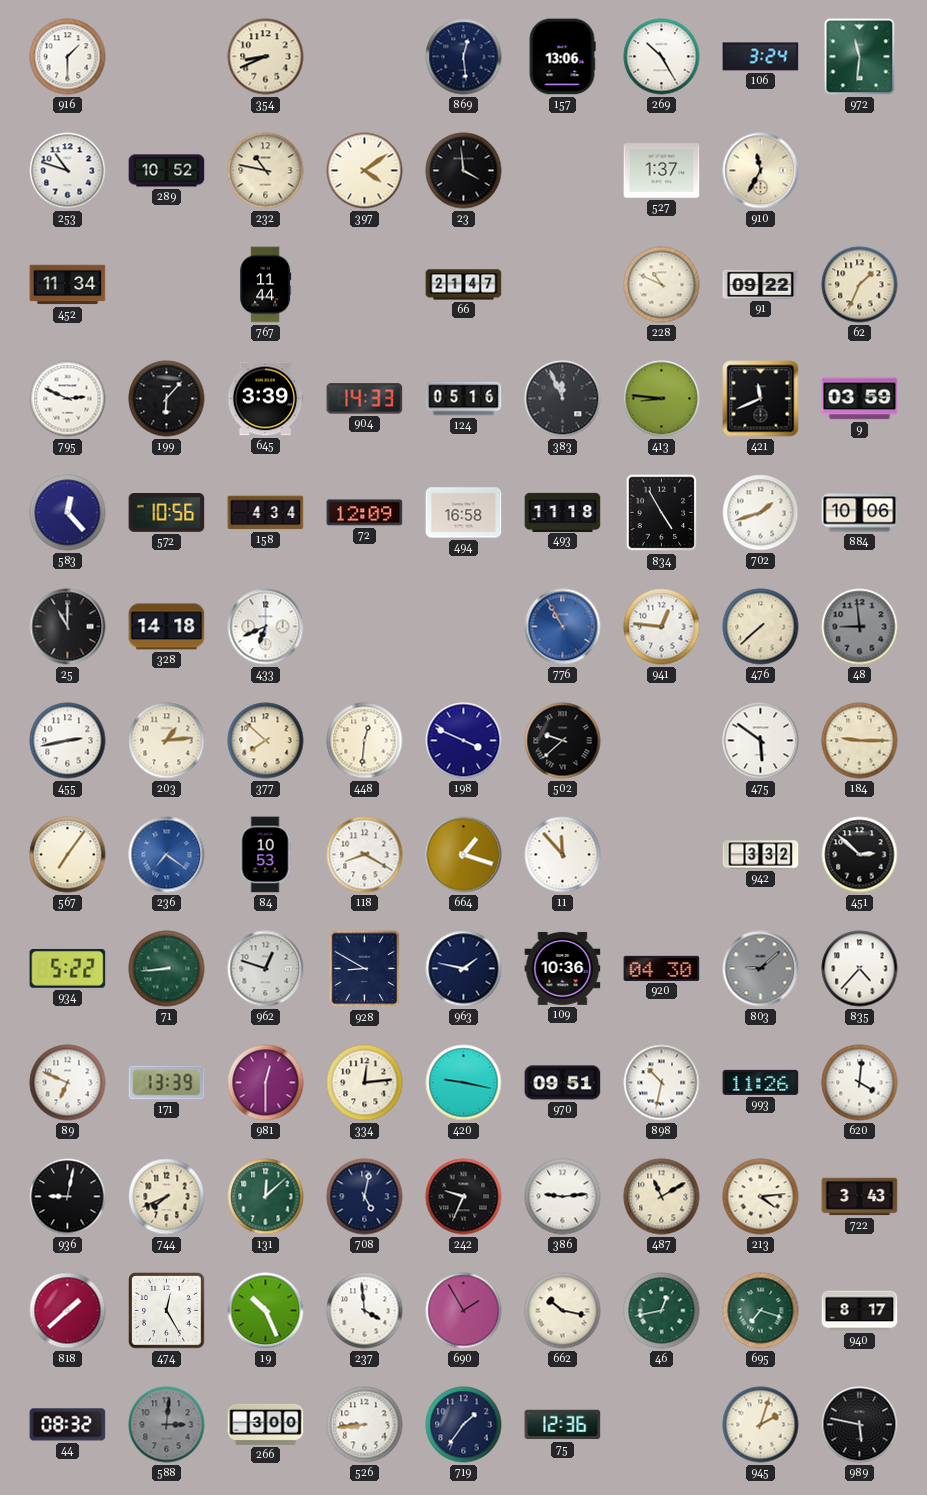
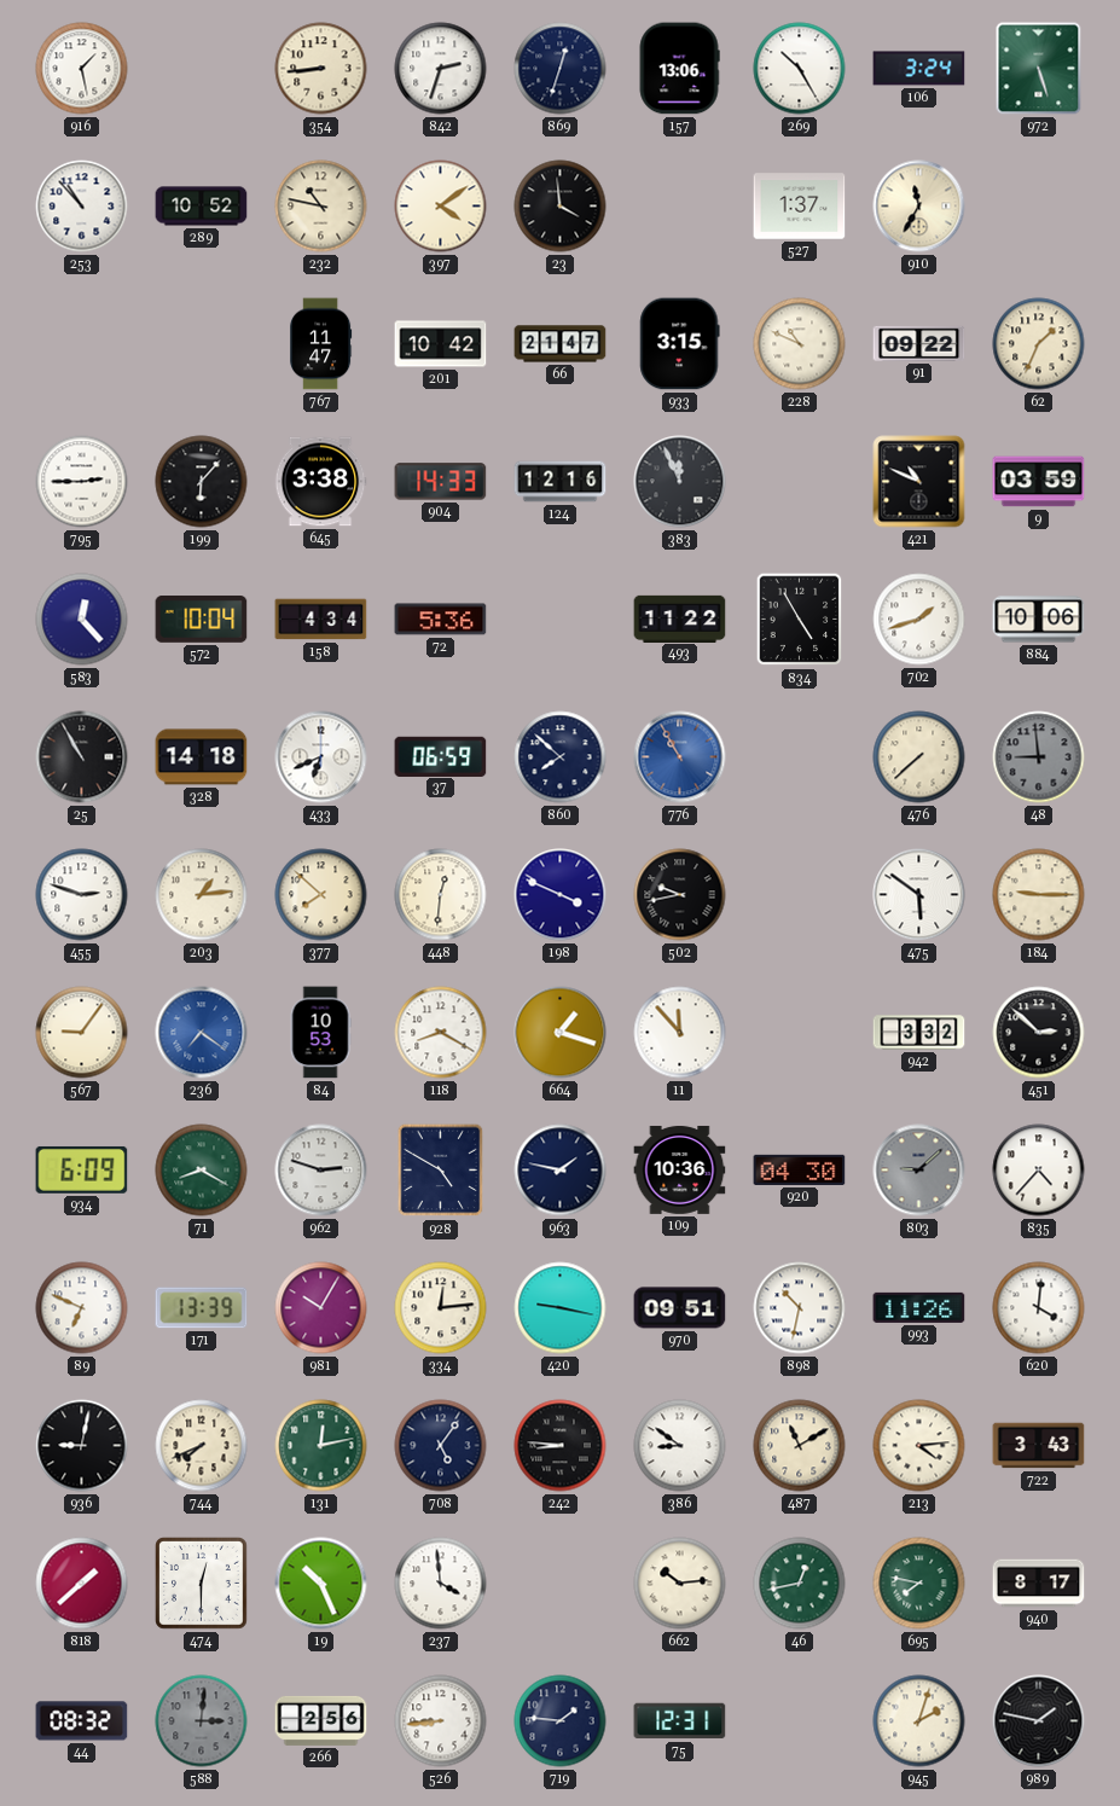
916: 1:30 -> 1:28 (82, 69)
354: 8:41 -> 8:44 (321, 69)
842: none -> 2:33 (441, 69)
869: 12:29 -> 12:33 (561, 69)
972: 11:31 -> 5:27 (1039, 69)
253: 10:48 -> 10:53 (82, 207)
452: 11:34 -> none (68, 285)
767: 11:44 -> 11:47 (321, 344)
201: none -> 10:42 (441, 344)
933: none -> 3:15 (680, 344)
795: 2:49 -> 2:45 (82, 482)
645: 3:39 -> 3:38 (320, 482)
124: 05:16 -> 12:16 (561, 482)
413: 8:46 -> none (662, 399)
421: 11:41 -> 10:49 (919, 482)
572: 10:56 -> 10:04 (202, 620)
72: 12:09 -> 5:36 (441, 620)
494: 16:58 -> none (464, 513)
493: 11:18 -> 11:22 (680, 619)
25: 11:00 -> 10:55 (82, 757)
37: none -> 06:59 (441, 756)
860: none -> 7:52 (561, 757)
941: 12:46 -> none (662, 627)
455: 2:43 -> 2:48 (82, 895)
502: 9:38 -> 9:43 (680, 895)
567: 7:06 -> 9:06 (82, 1033)
934: 5:22 -> 6:09 (82, 1171)
71: 8:44 -> 8:20 (202, 1171)
962: 12:48 -> 2:48 (321, 1171)
928: 8:50 -> 4:50 (441, 1171)
981: 12:30 -> 10:05 (321, 1308)
131: 12:08 -> 12:13 (321, 1446)
708: 5:02 -> 5:06 (441, 1446)
242: 9:34 -> 8:46 (561, 1446)
386: 9:14 -> 8:51 (680, 1446)
474: 12:25 -> 12:30 (202, 1584)
690: 1:55 -> none (464, 1311)
662: 10:17 -> 10:14 (680, 1584)
695: 7:18 -> 7:47 (919, 1584)
266: 3:00 -> 2:56 (321, 1720)
719: 1:36 -> 1:46 (561, 1721)
75: 12:36 -> 12:31 (680, 1721)
989: 5:47 -> 1:47 (1039, 1721)
